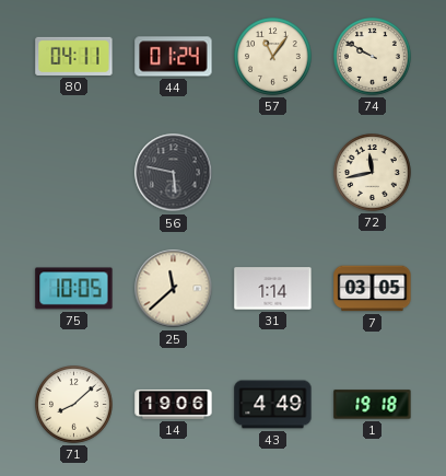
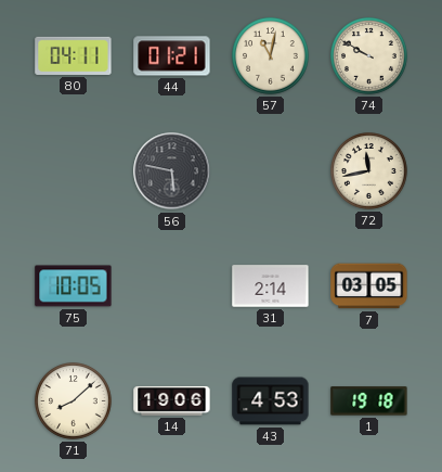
44: 01:24 -> 01:21 (172, 56)
57: 11:06 -> 11:02 (271, 56)
25: 11:38 -> none (174, 289)
31: 1:14 -> 2:14 (271, 286)
43: 4:49 -> 4:53 (271, 401)
